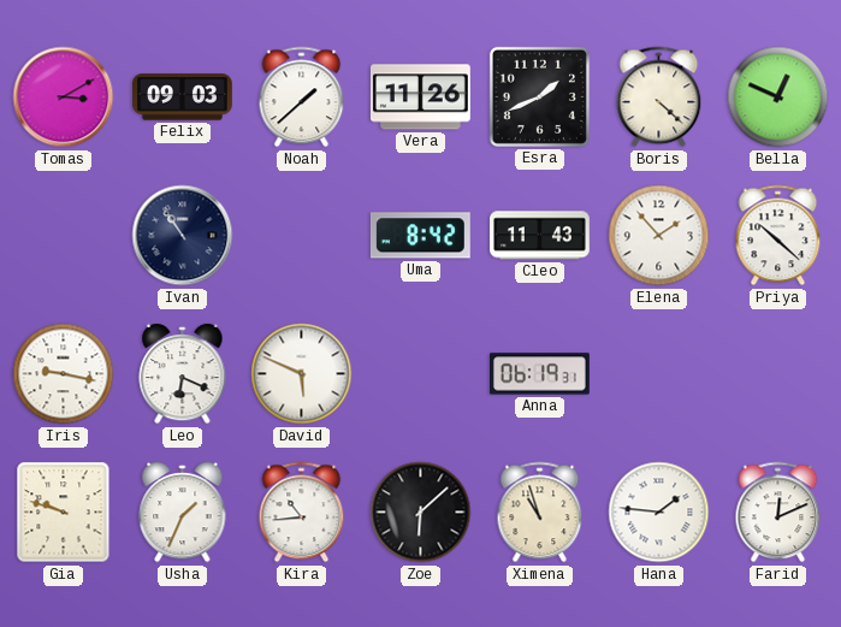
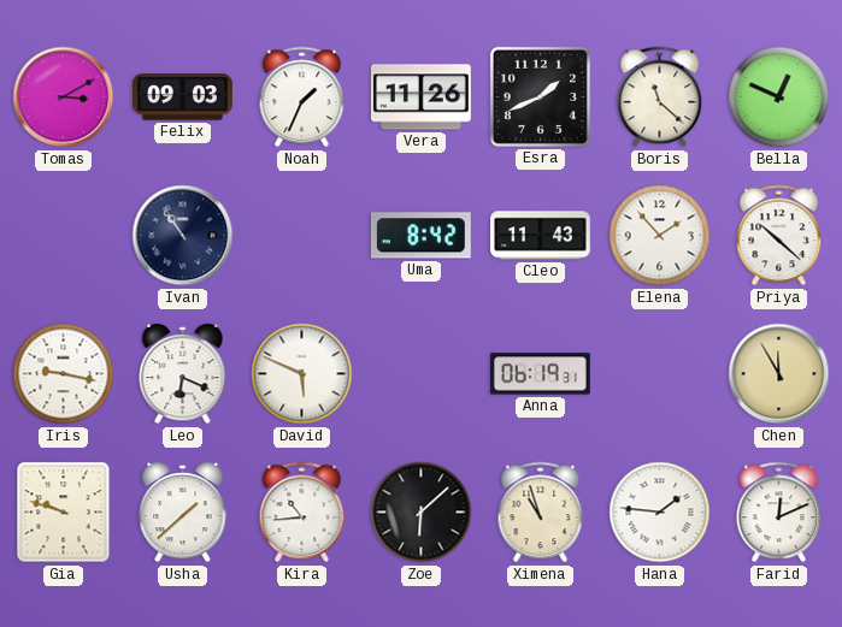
Noah: 1:38 -> 1:34 (302, 97)
Boris: 4:22 -> 11:22 (660, 97)
Chen: none -> 11:55 (779, 374)
Usha: 1:34 -> 1:38 (183, 513)
